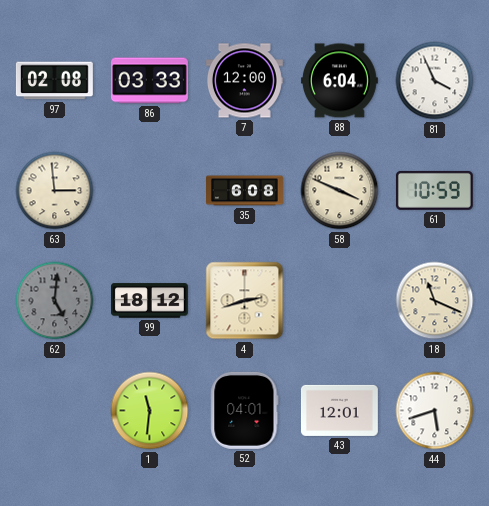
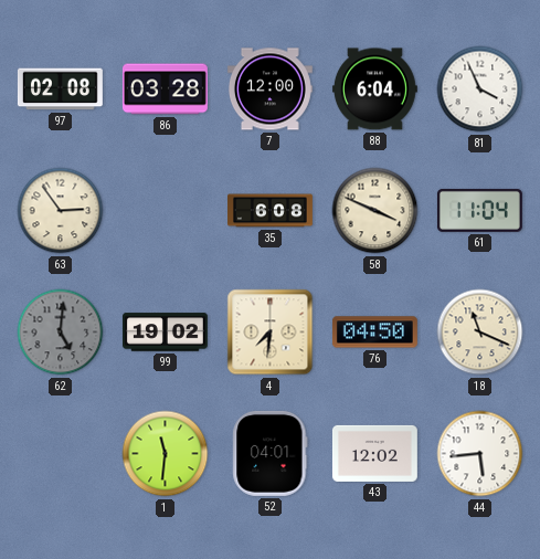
86: 03:33 -> 03:28 (165, 89)
63: 2:59 -> 2:54 (61, 211)
61: 10:59 -> 11:04 (479, 210)
99: 18:12 -> 19:02 (165, 333)
4: 2:42 -> 7:31 (271, 333)
76: none -> 04:50 (374, 333)
43: 12:01 -> 12:02 (374, 453)
44: 5:42 -> 5:44 (480, 454)
